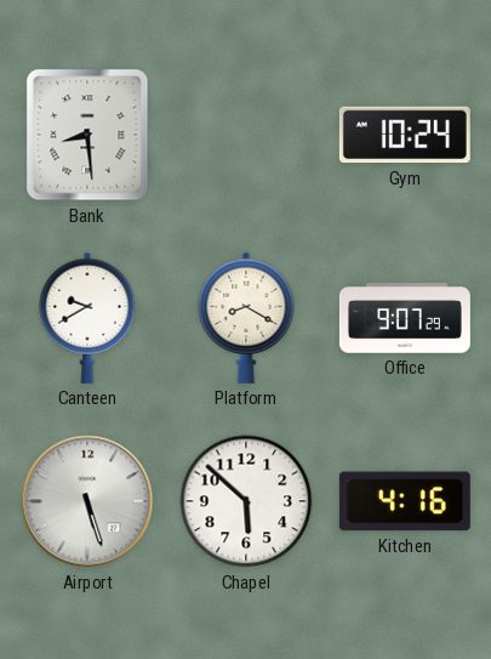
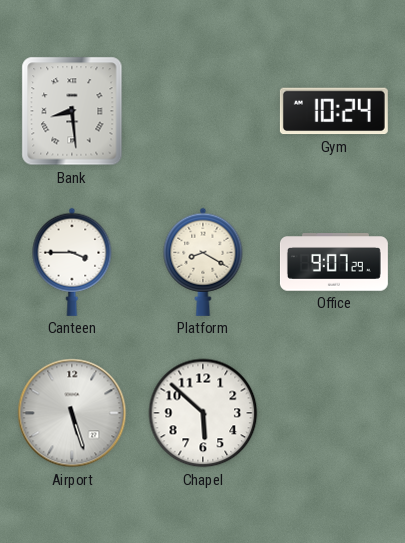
Canteen: 9:40 -> 3:45 (72, 262)
Kitchen: 4:16 -> none (405, 501)
